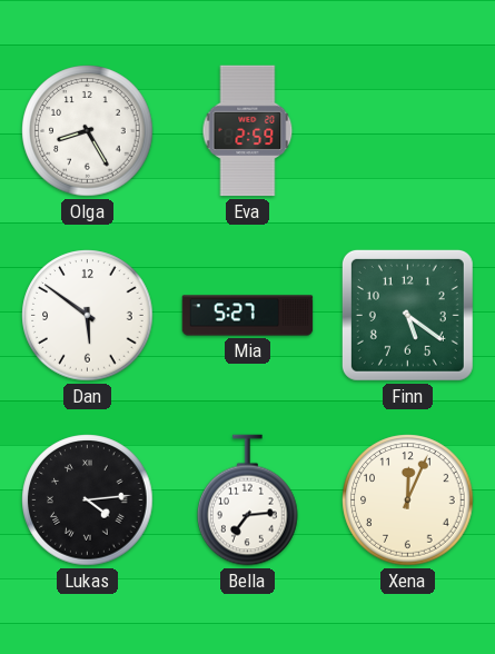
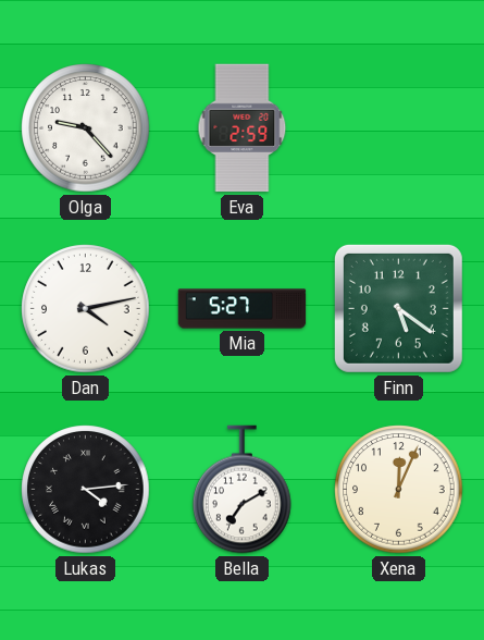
Olga: 8:25 -> 9:23 (86, 128)
Dan: 5:51 -> 4:13 (86, 309)
Bella: 7:14 -> 7:10 (243, 490)
